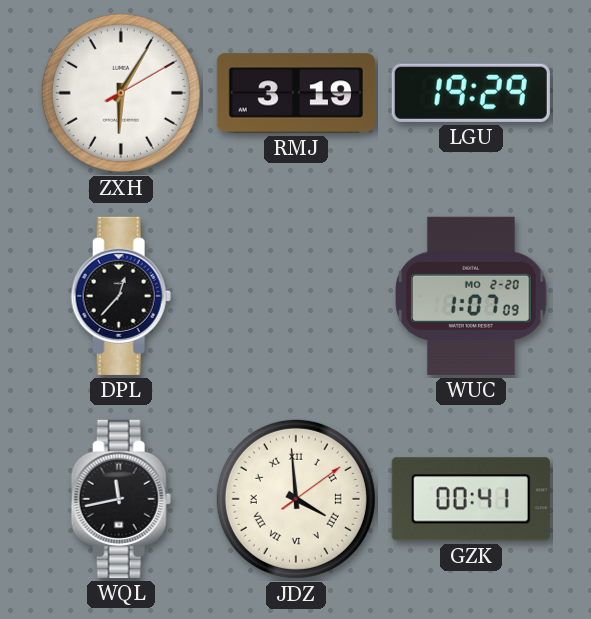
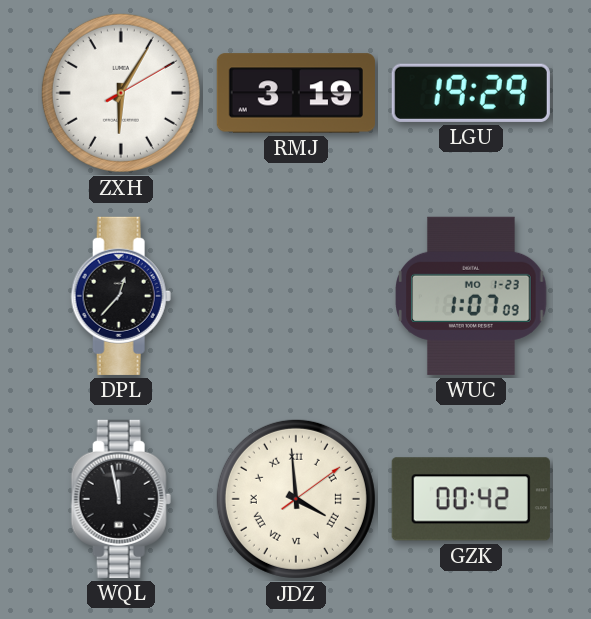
WUC date: MO 2-20 -> MO 1-23 (471, 296)
WQL: 11:43 -> 11:58 (121, 499)
GZK: 00:41 -> 00:42 (471, 499)
